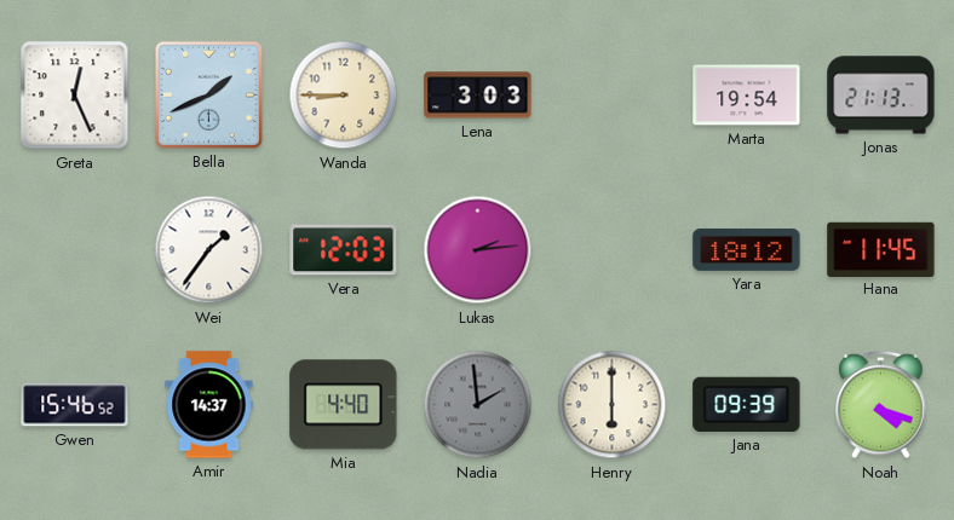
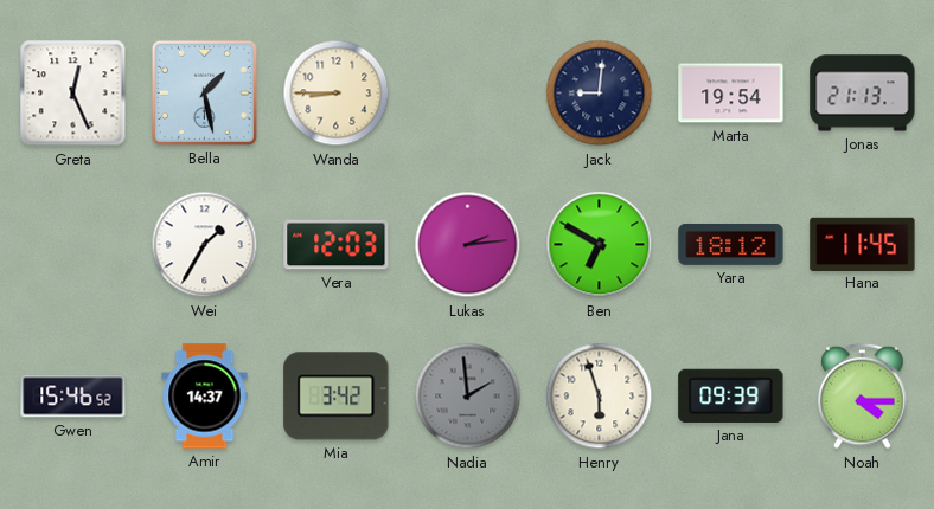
Bella: 1:41 -> 1:28 (204, 92)
Lena: 3:03 -> none (478, 96)
Jack: none -> 9:01 (600, 94)
Wei: 1:36 -> 1:35 (205, 245)
Ben: none -> 6:50 (600, 245)
Mia: 4:40 -> 3:42 (337, 397)
Henry: 6:00 -> 5:57 (600, 397)
Noah: 4:18 -> 4:15 (863, 397)
